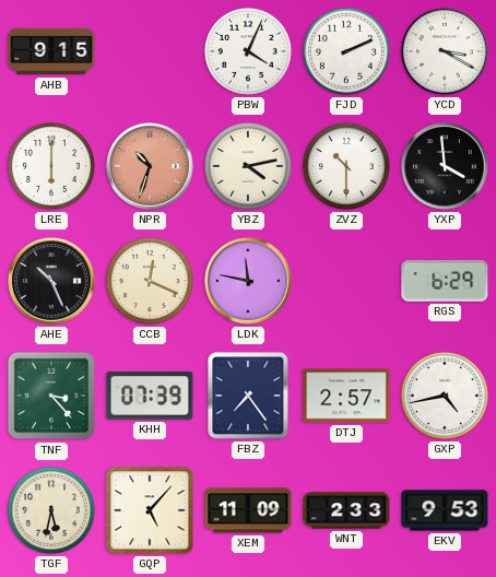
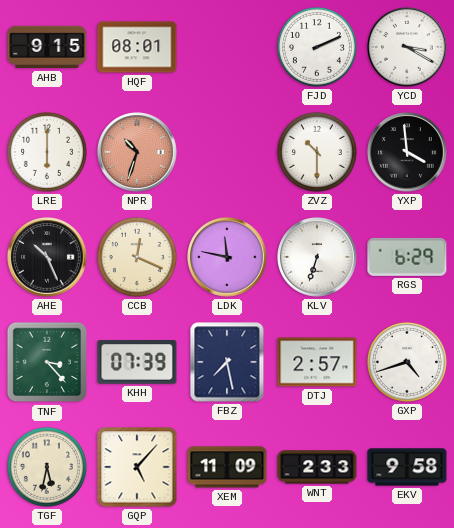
HQF: none -> 08:01 (137, 47)
PBW: 4:04 -> none (248, 51)
YBZ: 4:13 -> none (248, 166)
KLV: none -> 6:33 (317, 257)
FBZ: 7:24 -> 7:28 (227, 362)
GXP: 4:43 -> 4:42 (407, 362)
EKV: 9:53 -> 9:58 (407, 467)
